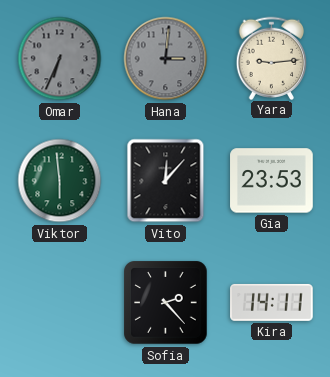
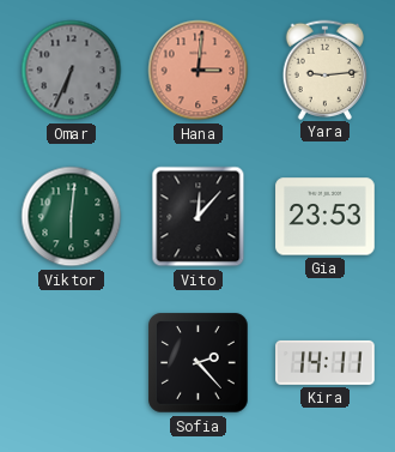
Hana dial: grey -> salmon (199, 71)
Viktor: 5:59 -> 6:01 (72, 217)
